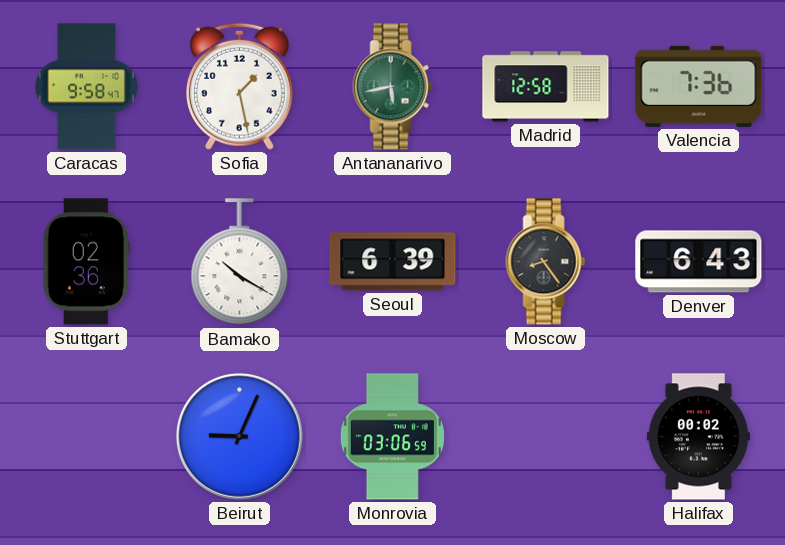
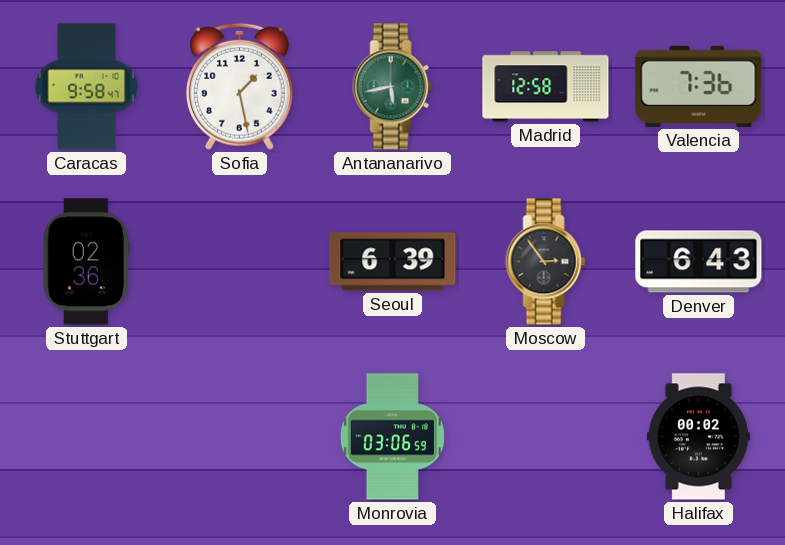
Bamako: 10:20 -> none (240, 262)
Moscow: 8:24 -> 2:54 (546, 262)
Beirut: 9:04 -> none (239, 436)
